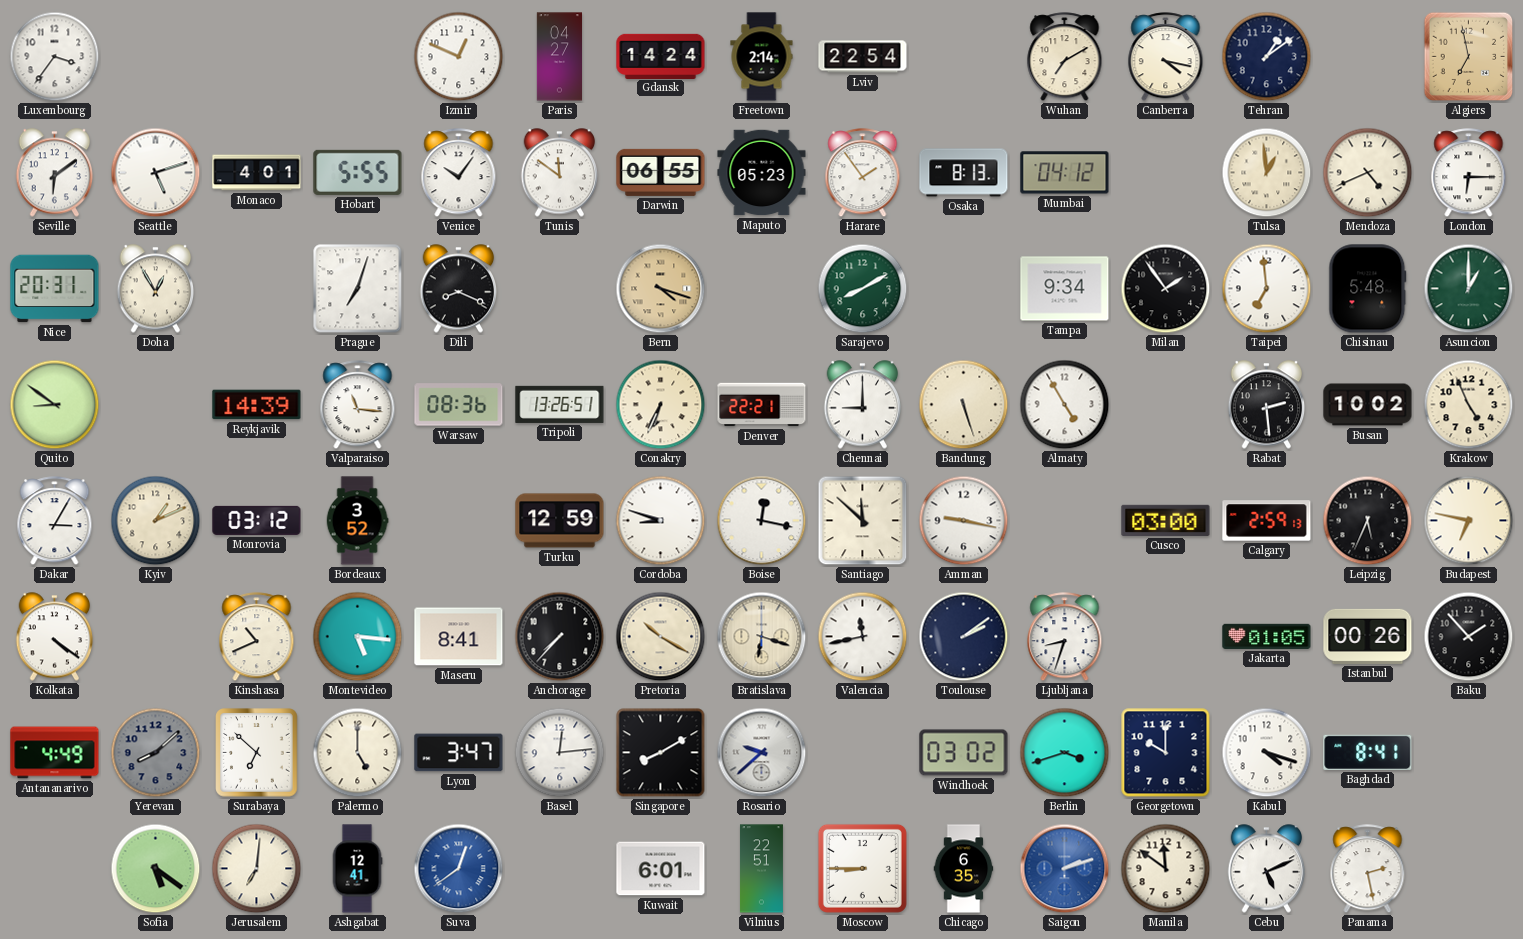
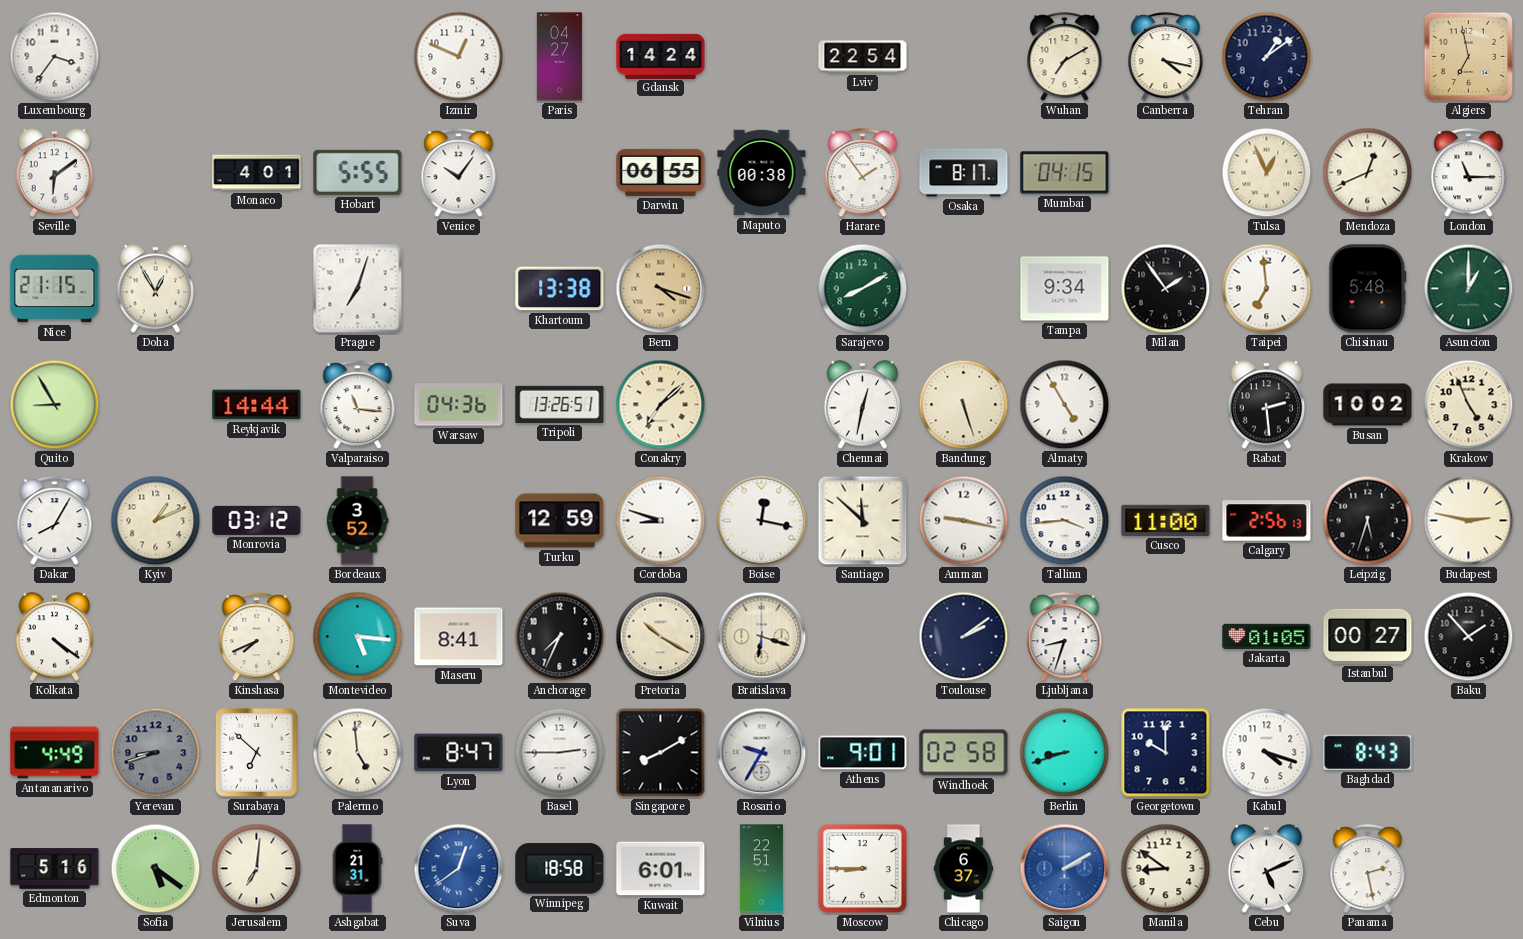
Freetown: 2:14 -> none (762, 57)
Seattle: 5:12 -> none (156, 173)
Tunis: 11:51 -> none (560, 173)
Maputo: 05:23 -> 00:38 (762, 173)
Osaka: 8:13 -> 8:17 (964, 173)
Mumbai: 04:12 -> 04:15 (1065, 173)
Tulsa: 12:59 -> 12:56 (1267, 173)
Mendoza: 4:41 -> 12:41 (1368, 173)
London: 6:15 -> 11:15 (1469, 173)
Nice: 20:31 -> 21:15 (55, 289)
Dili: 8:19 -> none (459, 289)
Khartoum: none -> 13:38 (560, 289)
Quito: 8:51 -> 8:55 (55, 405)
Reykjavik: 14:39 -> 14:44 (257, 405)
Warsaw: 08:36 -> 04:36 (459, 405)
Conakry: 6:34 -> 7:08 (661, 405)
Denver: 22:21 -> none (762, 405)
Chennai: 9:00 -> 12:32 (863, 405)
Dakar: 3:05 -> 8:05 (55, 521)
Tallinn: none -> 3:44 (1065, 521)
Cusco: 03:00 -> 11:00 (1166, 520)
Calgary: 2:59 -> 2:56 (1267, 521)
Leipzig: 5:34 -> 5:33 (1368, 521)
Budapest: 6:47 -> 2:47 (1469, 521)
Kinshasa: 10:41 -> 7:41 (257, 637)
Anchorage: 7:37 -> 7:34 (560, 637)
Valencia: 11:43 -> none (863, 637)
Istanbul: 00:26 -> 00:27 (1368, 636)
Yerevan: 8:08 -> 8:42 (156, 753)
Palermo: 5:00 -> 4:59 (358, 753)
Lyon: 3:47 -> 8:47 (459, 753)
Basel: 12:14 -> 2:45 (560, 753)
Rosario: 9:38 -> 9:35 (762, 753)
Athens: none -> 9:01 (863, 753)
Windhoek: 03:02 -> 02:58 (964, 753)
Berlin: 3:42 -> 8:42 (1065, 753)
Baghdad: 8:41 -> 8:43 (1368, 752)
Edmonton: none -> 5:16 (55, 869)
Ashgabat: 12:41 -> 21:31 (357, 869)
Winnipeg: none -> 18:58 (560, 869)
Chicago: 6:35 -> 6:37 (964, 869)
Saigon: 2:12 -> 2:10 (1065, 869)
Manila: 11:51 -> 8:51 (1166, 869)
